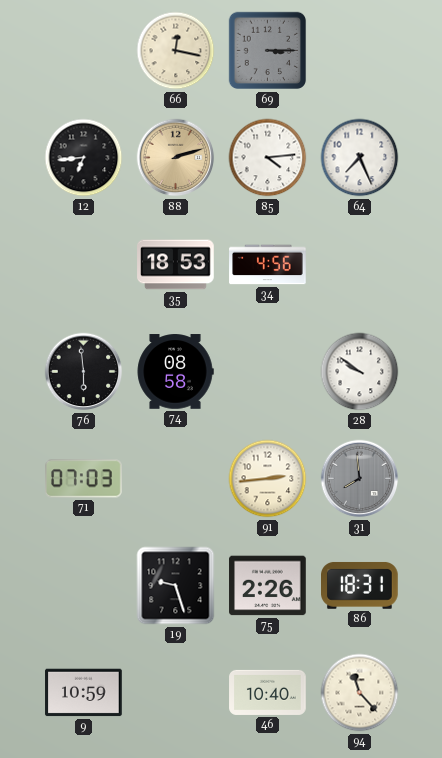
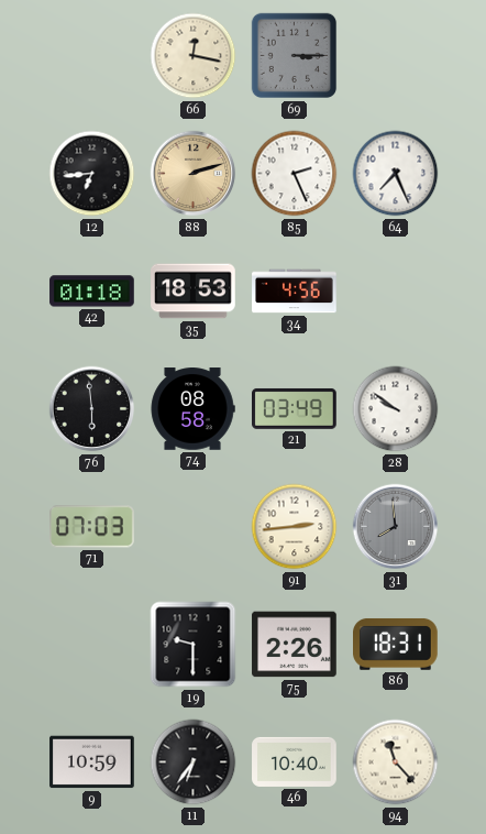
85: 4:14 -> 2:26 (295, 174)
42: none -> 01:18 (92, 292)
21: none -> 03:49 (295, 409)
19: 9:27 -> 9:30 (194, 645)
11: none -> 6:36 (194, 762)
